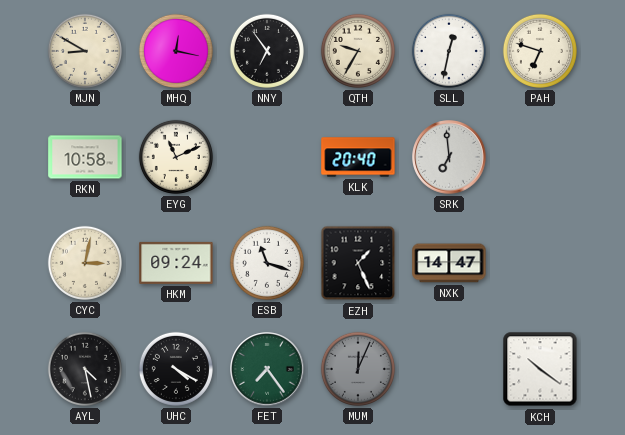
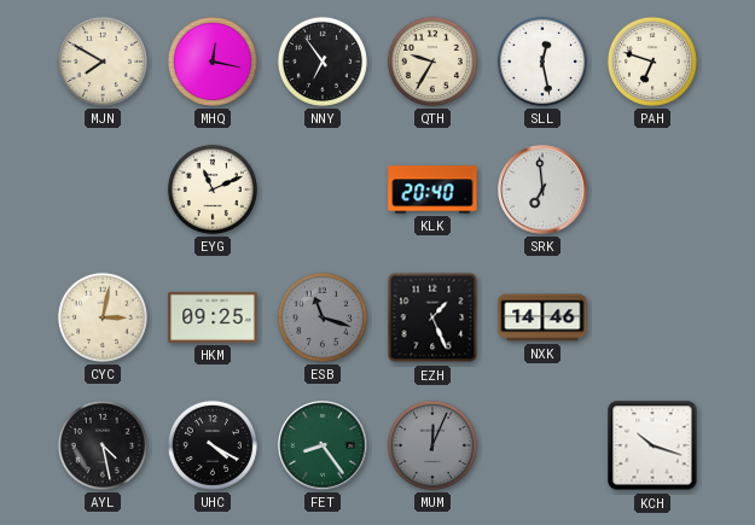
MJN: 8:50 -> 7:50 (103, 62)
SLL: 12:32 -> 12:28 (542, 62)
RKN: 10:58 -> none (85, 157)
HKM: 09:24 -> 09:25 (213, 317)
ESB dial: white -> grey (323, 317)
NXK: 14:47 -> 14:46 (542, 317)
FET: 7:24 -> 8:24 (323, 445)
KCH: 10:21 -> 10:18 (652, 445)
